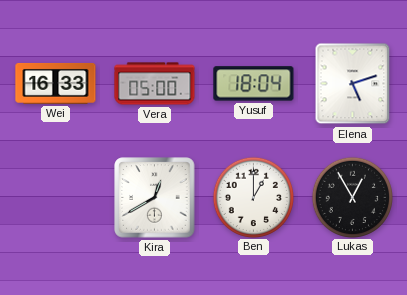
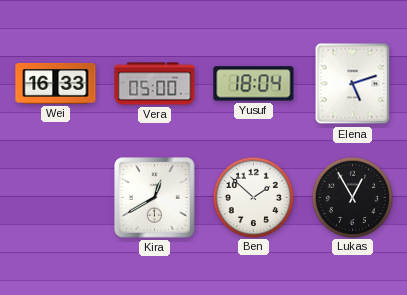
Ben: 1:00 -> 1:52 (253, 197)
